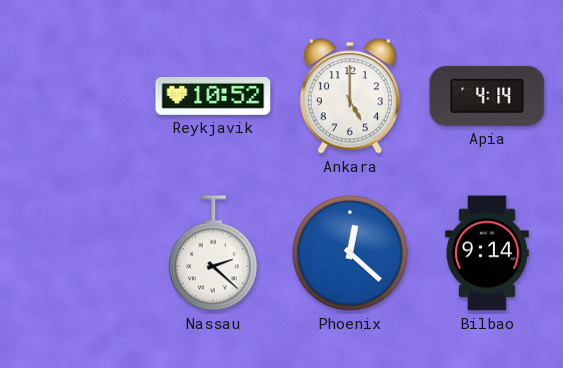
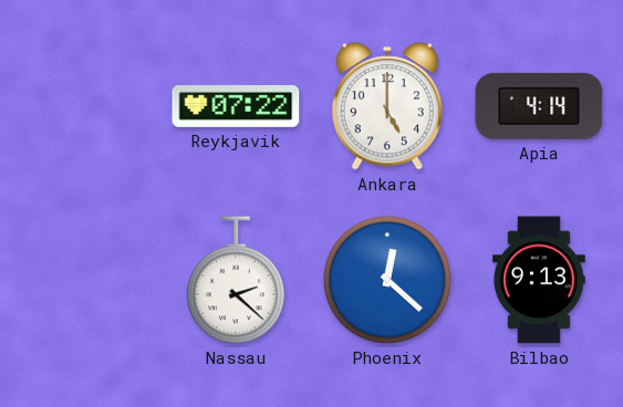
Reykjavik: 10:52 -> 07:22 (236, 106)
Bilbao: 9:14 -> 9:13 (539, 280)
